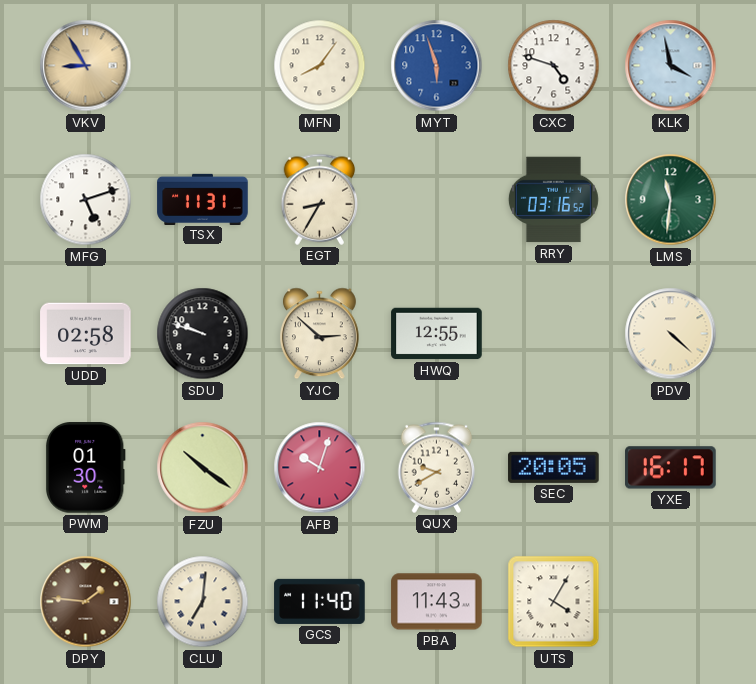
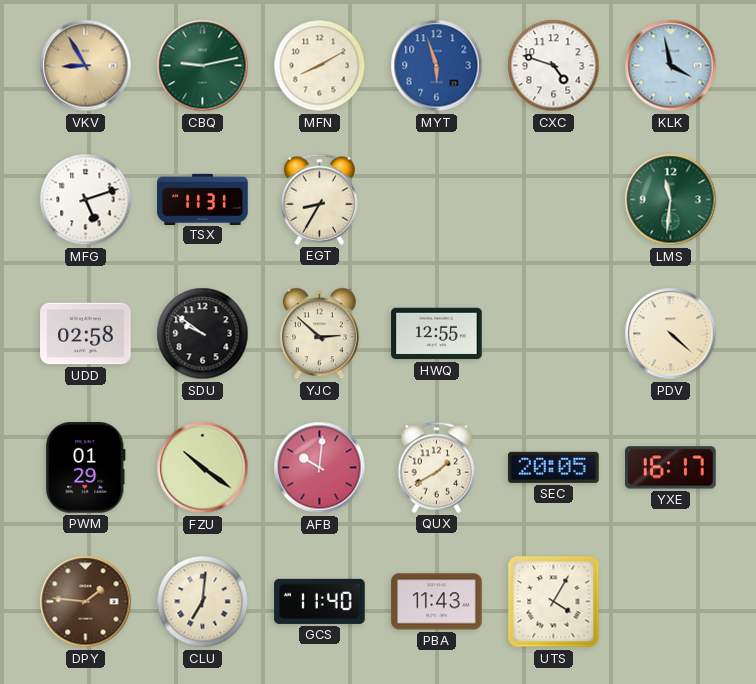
CBQ: none -> 9:13 (203, 66)
MFN: 8:06 -> 8:10 (320, 66)
RRY: 03:16 -> none (553, 200)
SDU: 9:48 -> 9:51 (203, 334)
PWM: 01:30 -> 01:29 (85, 468)
AFB: 10:03 -> 10:01 (320, 468)
QUX: 9:40 -> 1:40 (437, 467)
